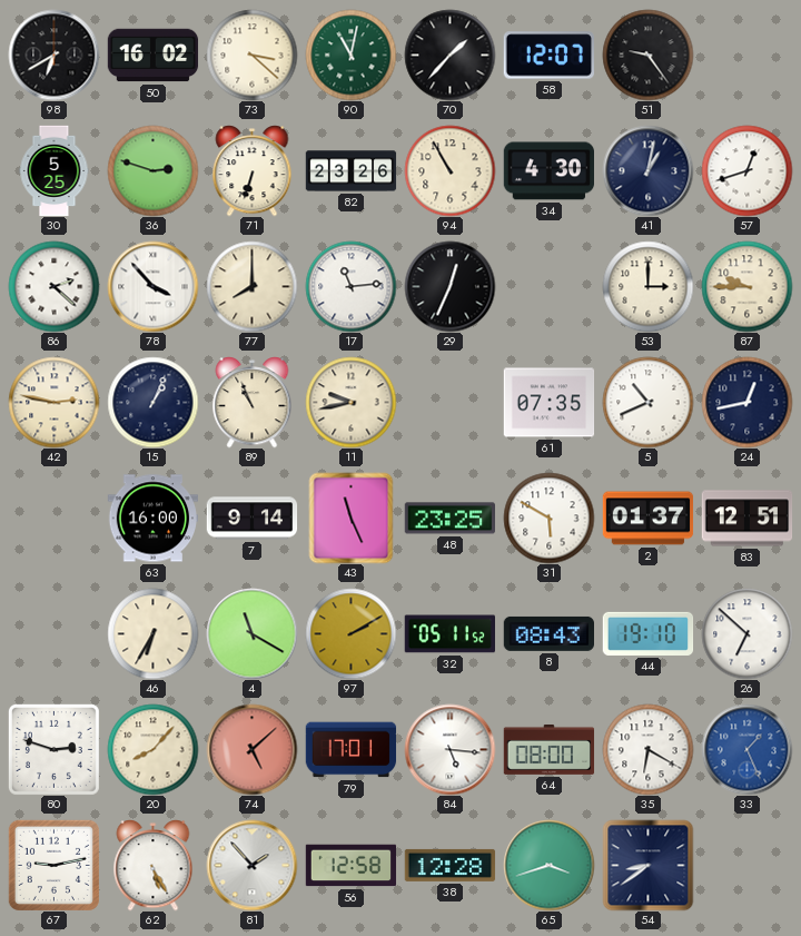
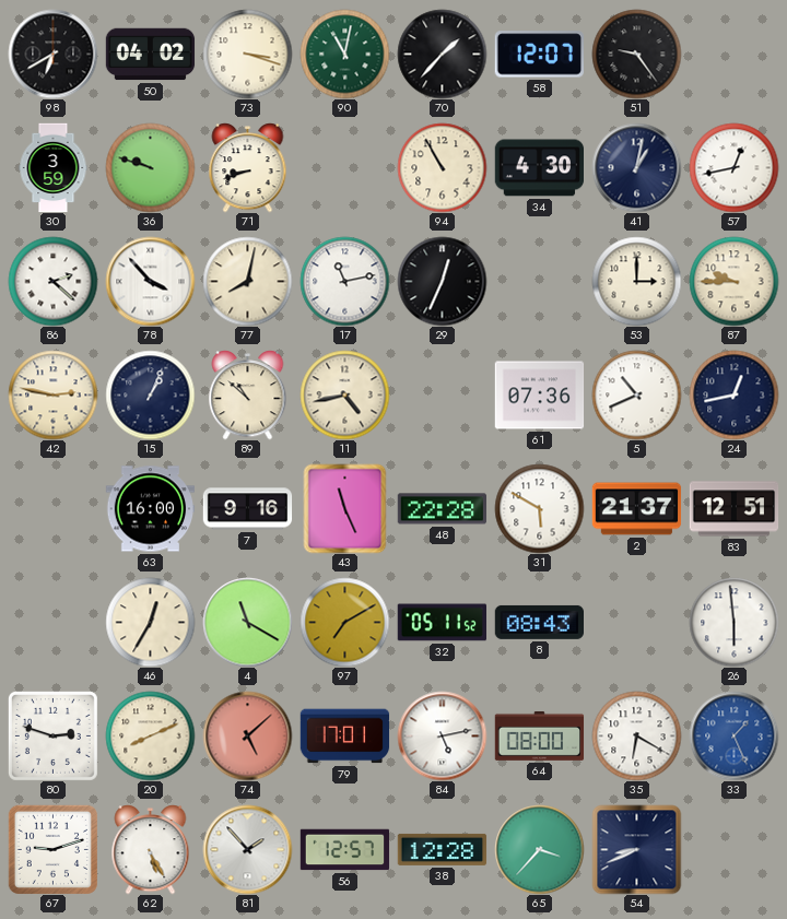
50: 16:02 -> 04:02 (150, 55)
73: 3:22 -> 3:18 (247, 54)
30: 5:25 -> 3:59 (54, 167)
36: 2:48 -> 9:48 (150, 167)
71: 6:33 -> 8:42 (248, 167)
82: 23:26 -> none (350, 171)
57: 12:42 -> 12:43 (733, 167)
77: 8:00 -> 8:02 (247, 281)
17: 11:14 -> 11:13 (344, 281)
89: 10:56 -> 10:52 (248, 394)
11: 9:43 -> 4:43 (344, 394)
61: 07:35 -> 07:36 (539, 396)
7: 9:14 -> 9:16 (247, 509)
48: 23:25 -> 22:28 (442, 509)
2: 01:37 -> 21:37 (636, 509)
46: 6:35 -> 12:35 (150, 622)
97: 2:10 -> 7:10 (344, 622)
44: 19:10 -> none (647, 633)
26: 6:52 -> 5:59 (733, 622)
20: 8:07 -> 8:11 (150, 735)
84: 5:16 -> 5:13 (442, 735)
67: 9:13 -> 9:12 (52, 849)
56: 12:58 -> 12:57 (344, 850)
65: 3:42 -> 3:37 (539, 849)
54: 8:39 -> 8:41 (636, 849)
